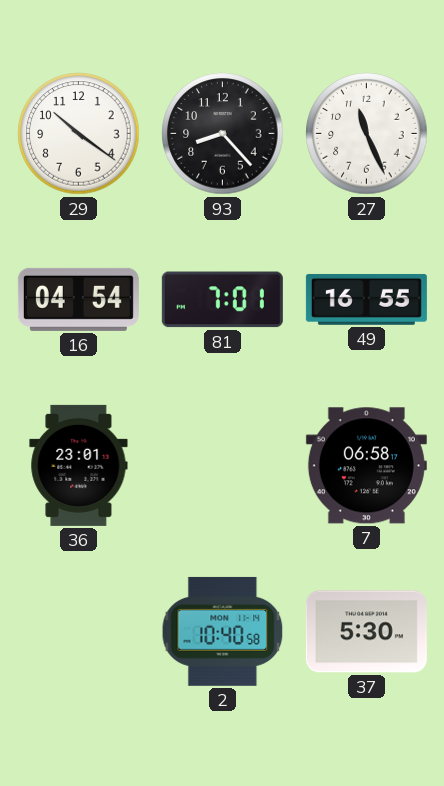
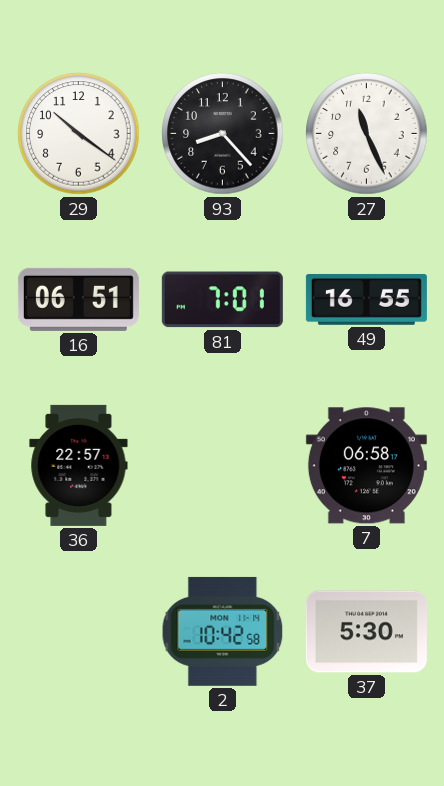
16: 04:54 -> 06:51 (78, 299)
36: 23:01 -> 22:57 (79, 465)
2: 10:40 -> 10:42 (223, 631)
